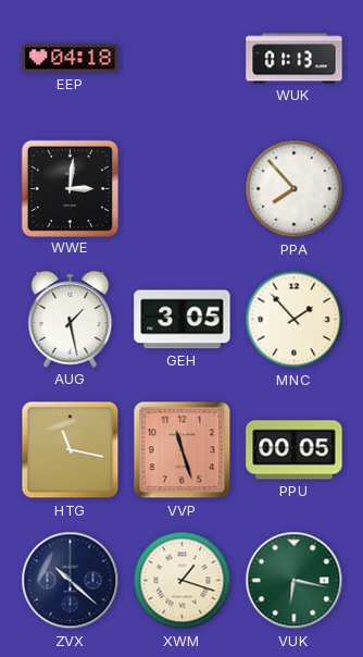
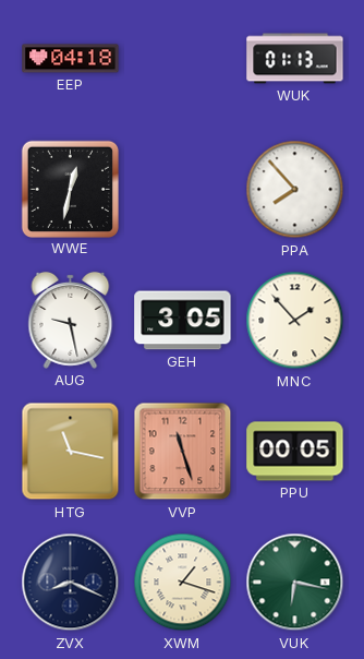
WWE: 3:01 -> 12:32 (70, 189)
AUG: 1:28 -> 9:28 (71, 320)
ZVX: 10:22 -> 8:19 (71, 583)
